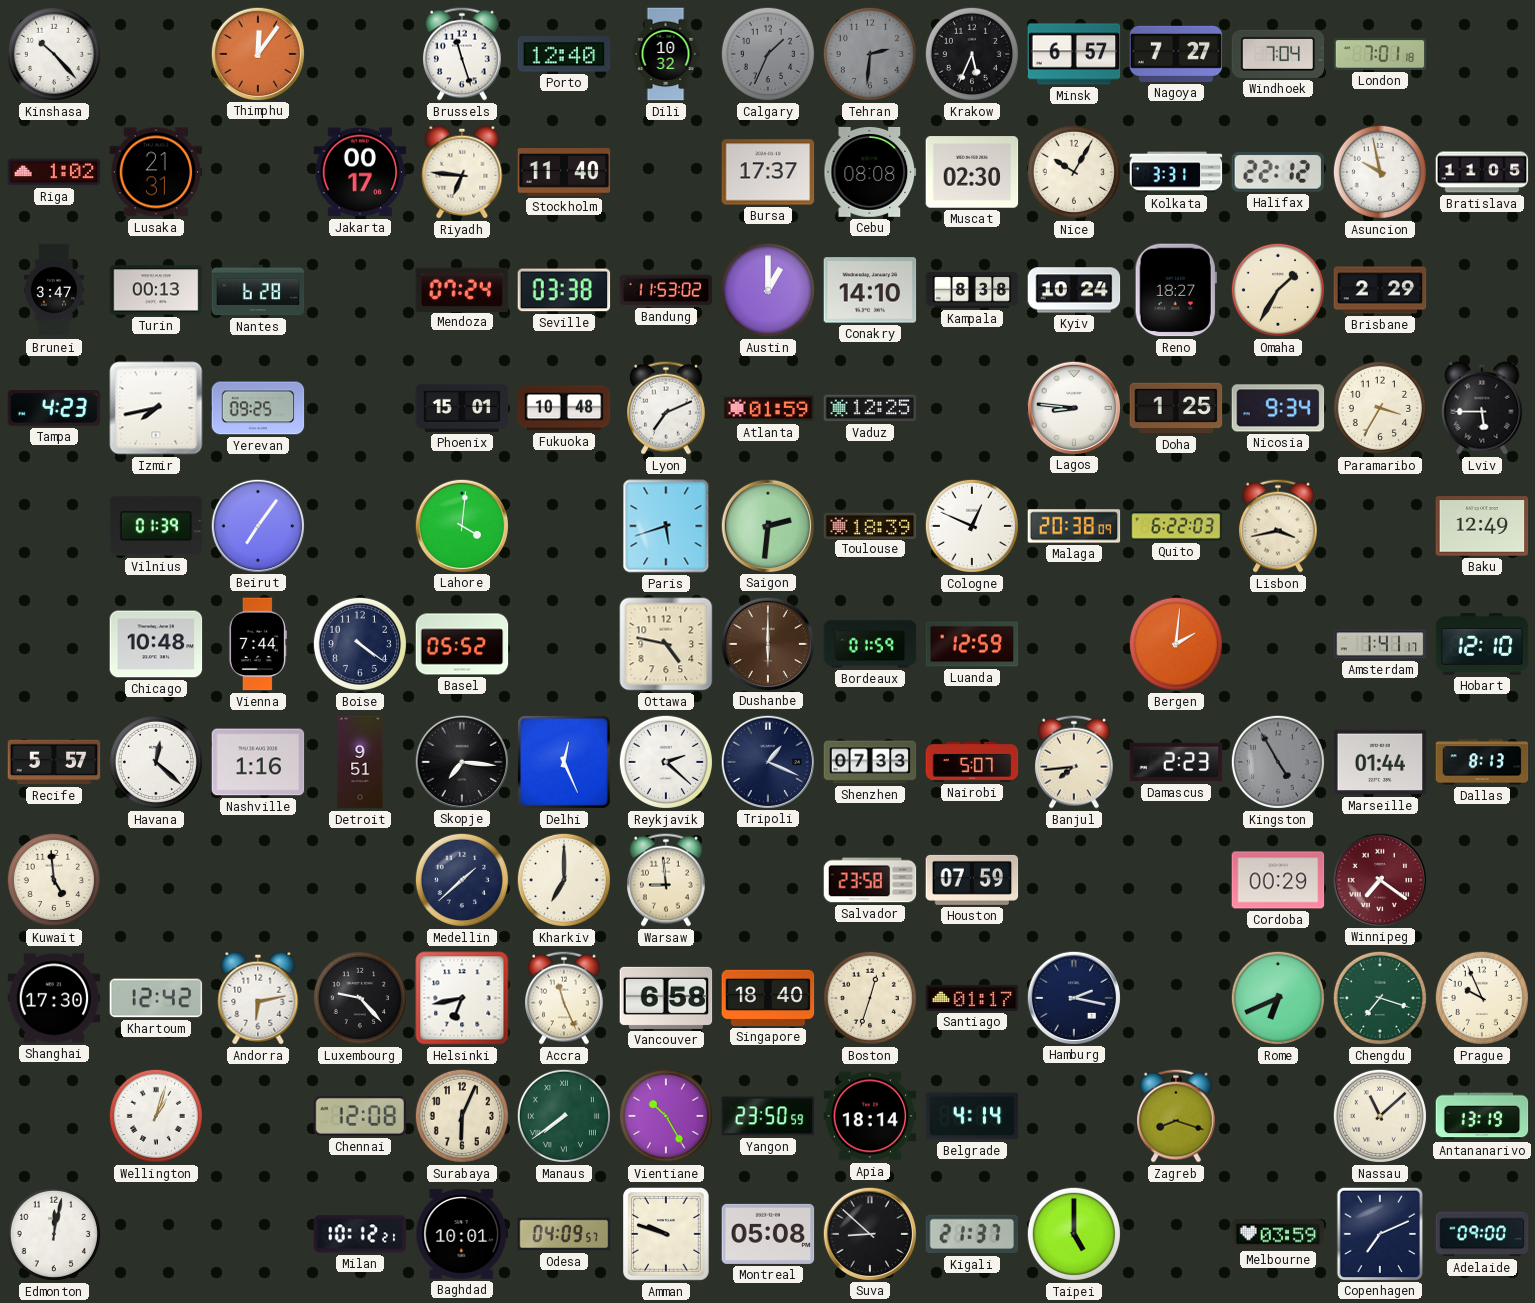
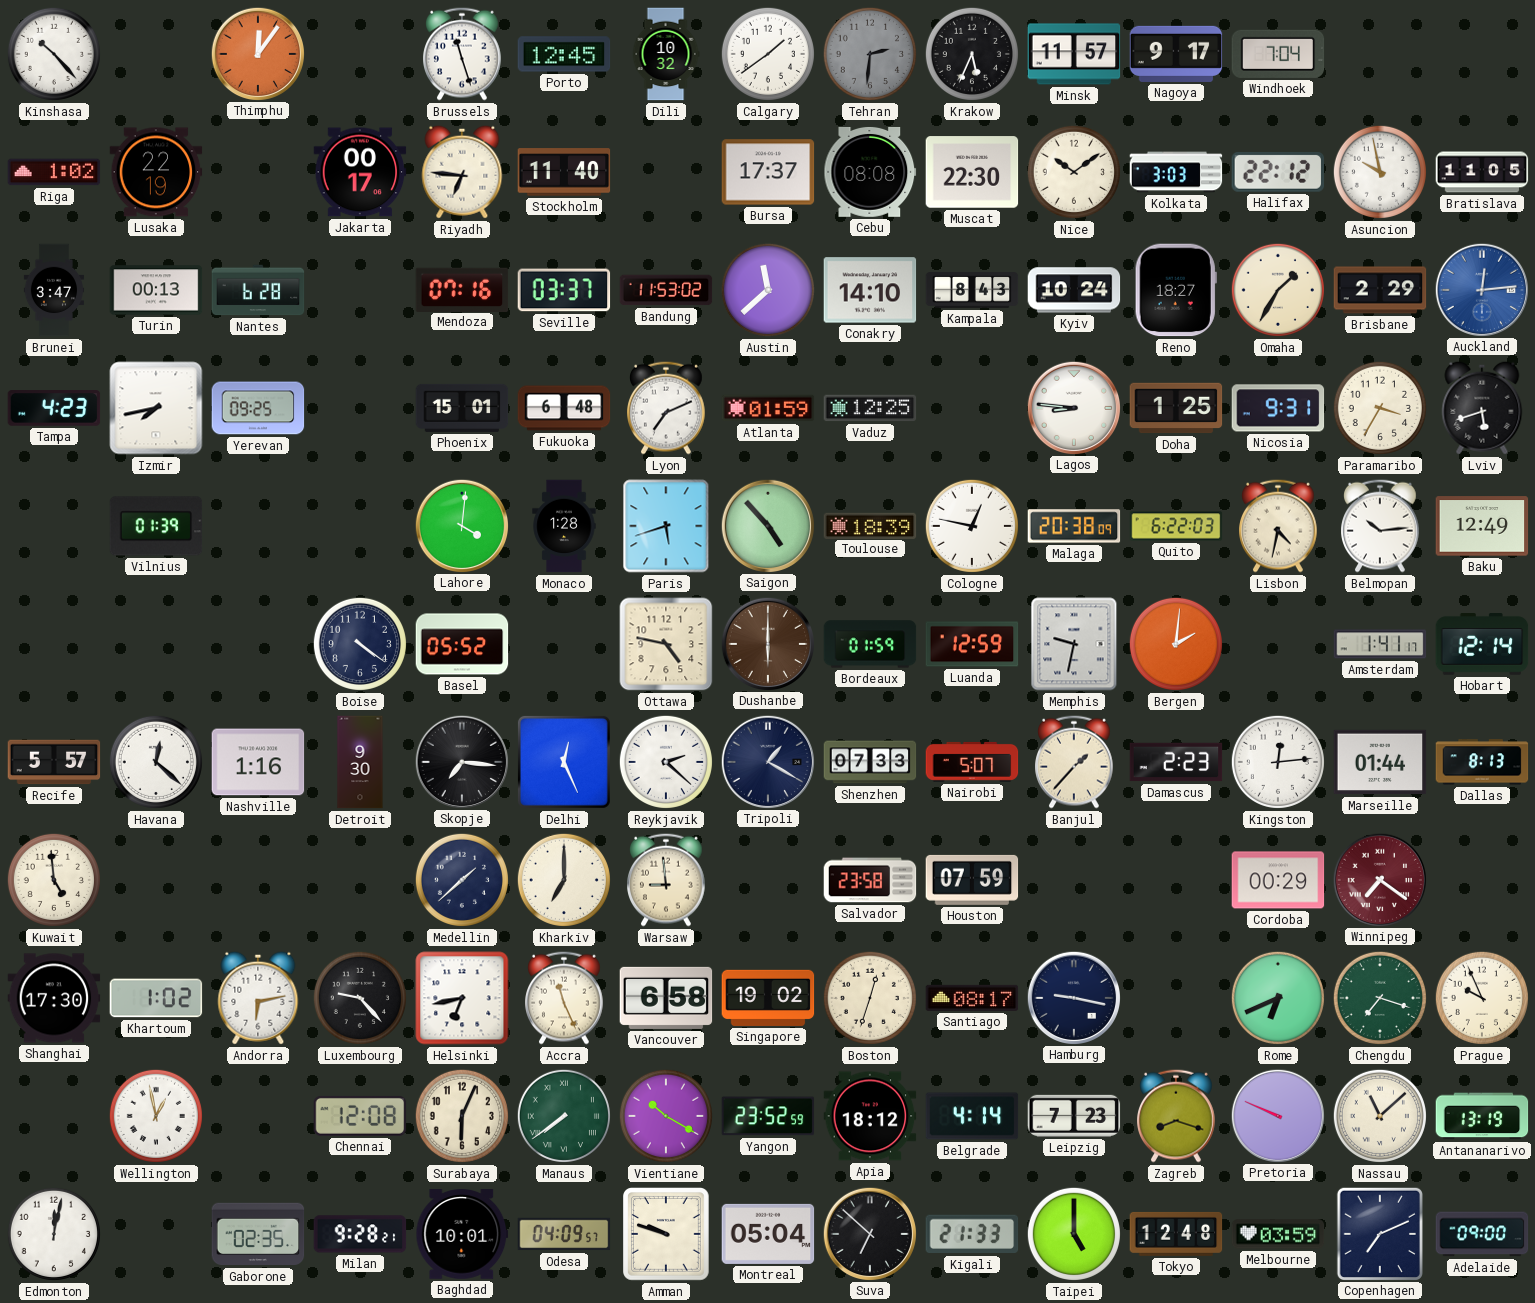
Porto: 12:40 -> 12:45 (564, 54)
Calgary: 1:34 -> 1:39 (768, 54)
Calgary dial: grey -> white (768, 54)
Minsk: 6:57 -> 11:57 (1074, 54)
Nagoya: 7:27 -> 9:17 (1176, 54)
London: 7:01 -> none (1380, 54)
Lusaka: 21:31 -> 22:19 (156, 172)
Muscat: 02:30 -> 22:30 (972, 172)
Nice: 10:05 -> 10:09 (1074, 172)
Kolkata: 3:31 -> 3:03 (1176, 172)
Mendoza: 07:24 -> 07:16 (462, 289)
Seville: 03:38 -> 03:37 (564, 290)
Austin: 1:00 -> 11:38 (768, 290)
Kampala: 8:38 -> 8:43 (972, 290)
Auckland: none -> 12:14 (1481, 289)
Fukuoka: 10:48 -> 6:48 (564, 408)
Nicosia: 9:34 -> 9:31 (1278, 408)
Lviv: 5:45 -> 5:42 (1482, 408)
Beirut: 7:06 -> none (257, 525)
Monaco: none -> 1:28 (564, 526)
Saigon: 2:31 -> 4:53 (767, 525)
Cologne: 12:49 -> 12:47 (972, 526)
Lisbon: 3:43 -> 4:32 (1279, 526)
Belmopan: none -> 10:14 (1381, 526)
Chicago: 10:48 -> none (156, 644)
Vienna: 7:44 -> none (258, 644)
Memphis: none -> 9:32 (1074, 644)
Hobart: 12:10 -> 12:14 (1482, 645)
Detroit: 9:51 -> 9:30 (360, 762)
Tripoli: 1:19 -> 1:20 (767, 761)
Banjul: 7:44 -> 1:37 (1075, 762)
Kingston: 4:55 -> 12:14 (1278, 762)
Kingston dial: grey -> white (1278, 762)
Khartoum: 12:42 -> 1:02 (156, 998)
Singapore: 18:40 -> 19:02 (768, 998)
Santiago: 01:17 -> 08:17 (972, 998)
Hamburg: 2:17 -> 9:17 (1073, 997)
Wellington: 1:03 -> 12:58 (156, 1116)
Vientiane: 10:25 -> 10:20 (666, 1116)
Yangon: 23:50 -> 23:52 (768, 1116)
Apia: 18:14 -> 18:12 (870, 1116)
Leipzig: none -> 7:23 (1074, 1116)
Pretoria: none -> 9:49 (1277, 1115)
Gaborone: none -> 02:35 (258, 1234)
Milan: 10:12 -> 9:28 (360, 1234)
Montreal: 05:08 -> 05:04 (768, 1234)
Suva: 8:52 -> 6:52 (869, 1233)
Kigali: 21:37 -> 21:33 (972, 1234)
Tokyo: none -> 12:48 (1176, 1234)
